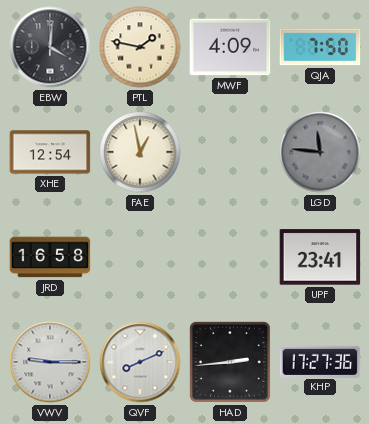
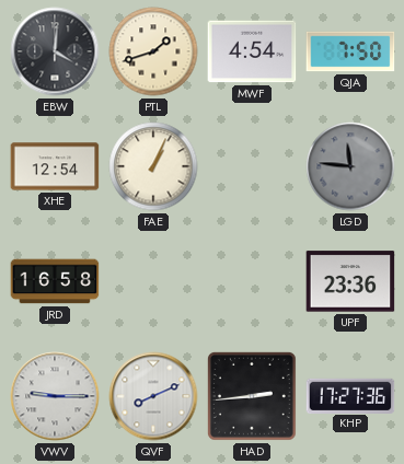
PTL: 1:47 -> 1:42 (153, 51)
MWF: 4:09 -> 4:54 (252, 51)
FAE: 12:58 -> 1:04 (153, 166)
UPF: 23:41 -> 23:36 (350, 281)
